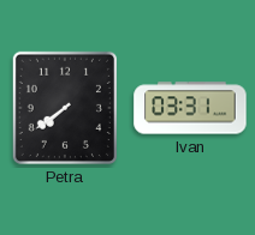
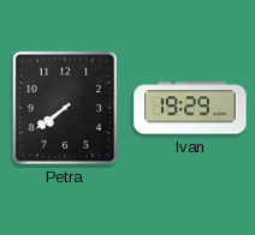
Ivan: 03:31 -> 19:29 (190, 108)
